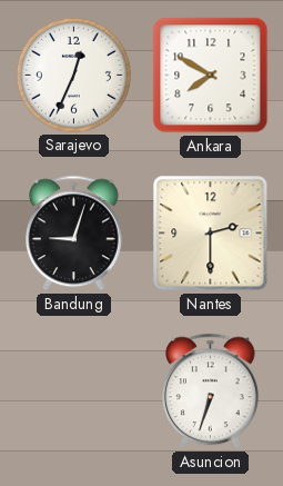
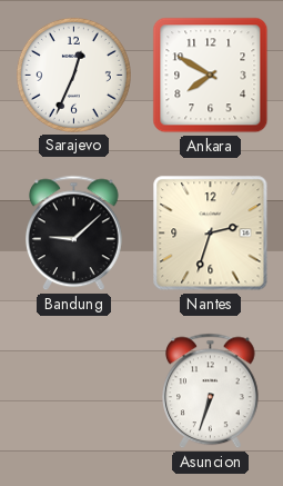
Bandung: 9:03 -> 9:08 (74, 234)
Nantes: 2:30 -> 2:33 (211, 234)
